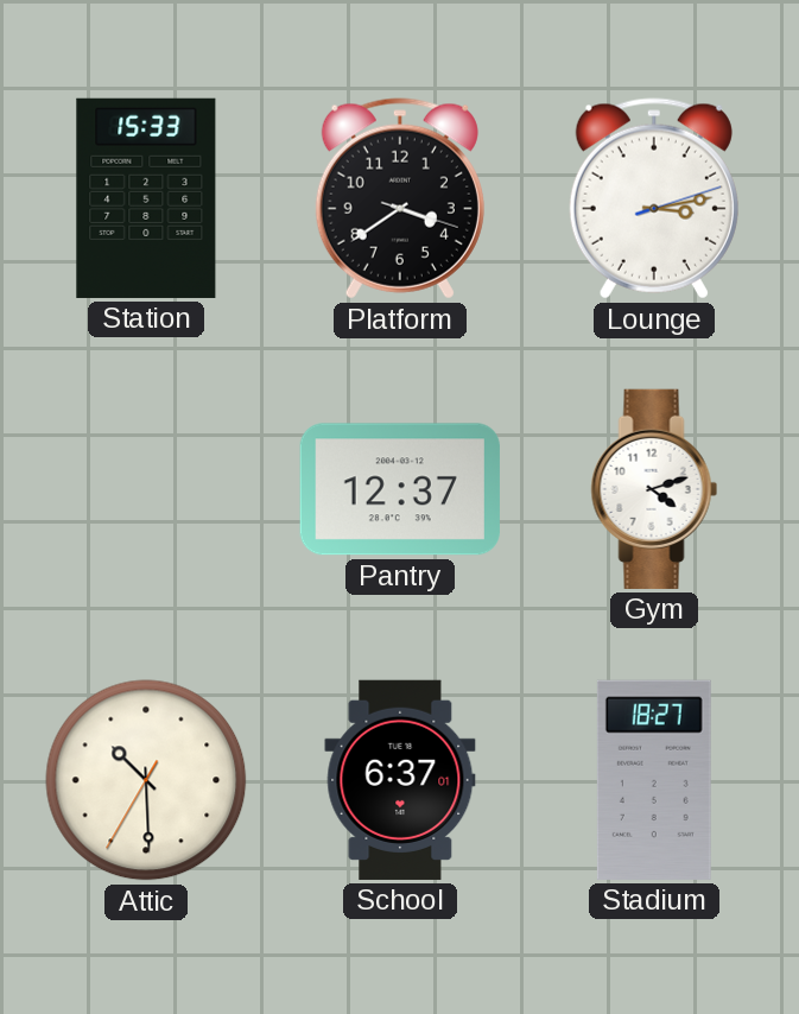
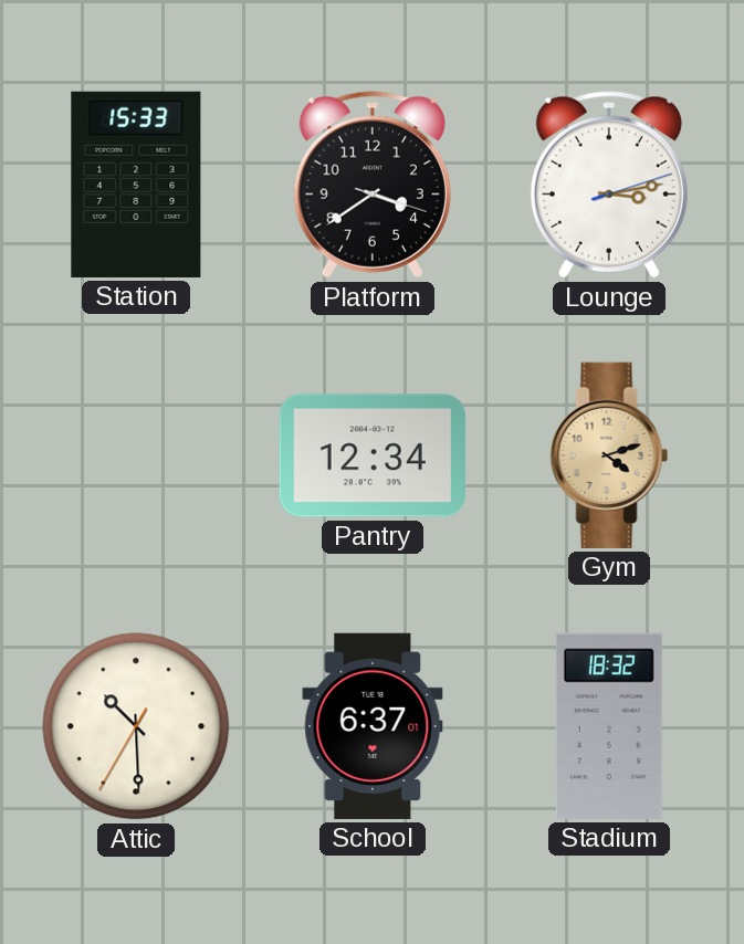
Pantry: 12:37 -> 12:34 (373, 455)
Gym dial: white -> champagne (609, 455)
Stadium: 18:27 -> 18:32 (609, 726)
